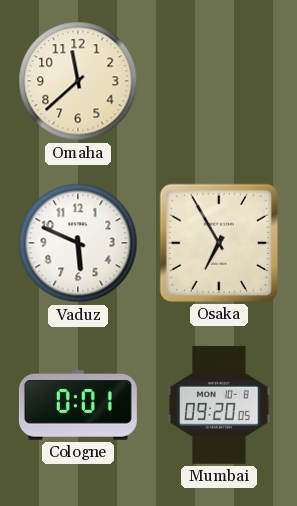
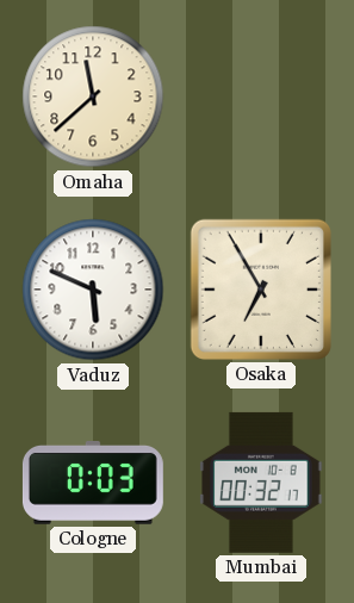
Cologne: 0:01 -> 0:03 (93, 484)
Mumbai: 09:20 -> 00:32 (261, 483)
